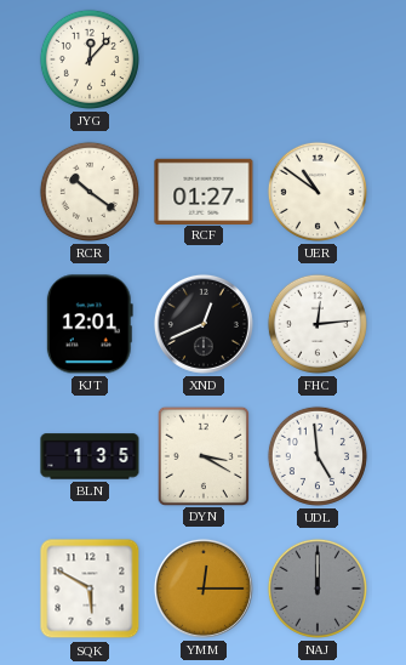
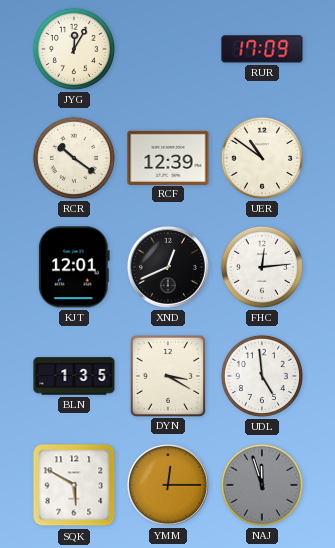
JYG: 12:07 -> 12:05 (74, 49)
RUR: none -> 17:09 (262, 49)
RCF: 01:27 -> 12:39 (168, 157)
NAJ: 12:00 -> 11:57 (262, 485)
